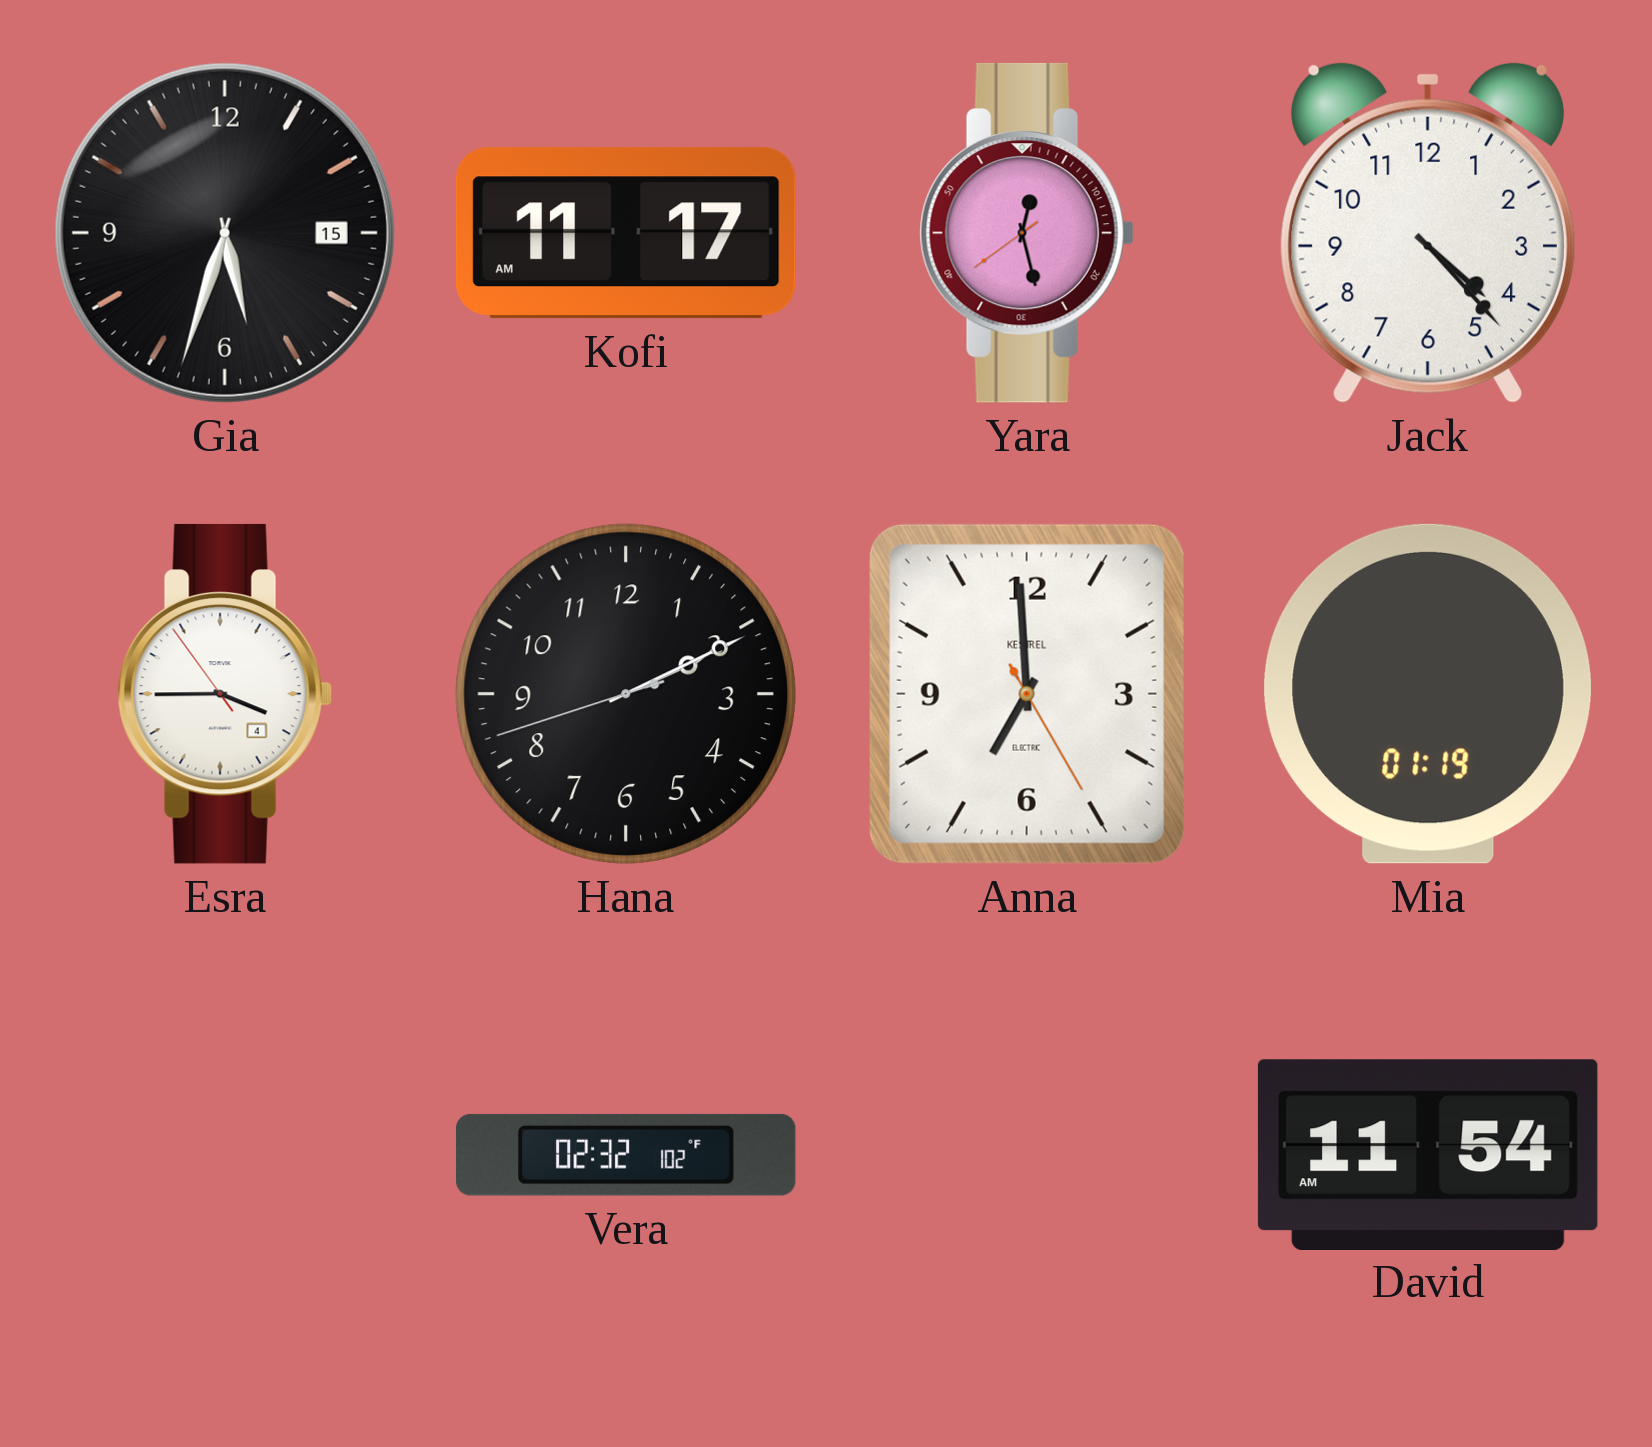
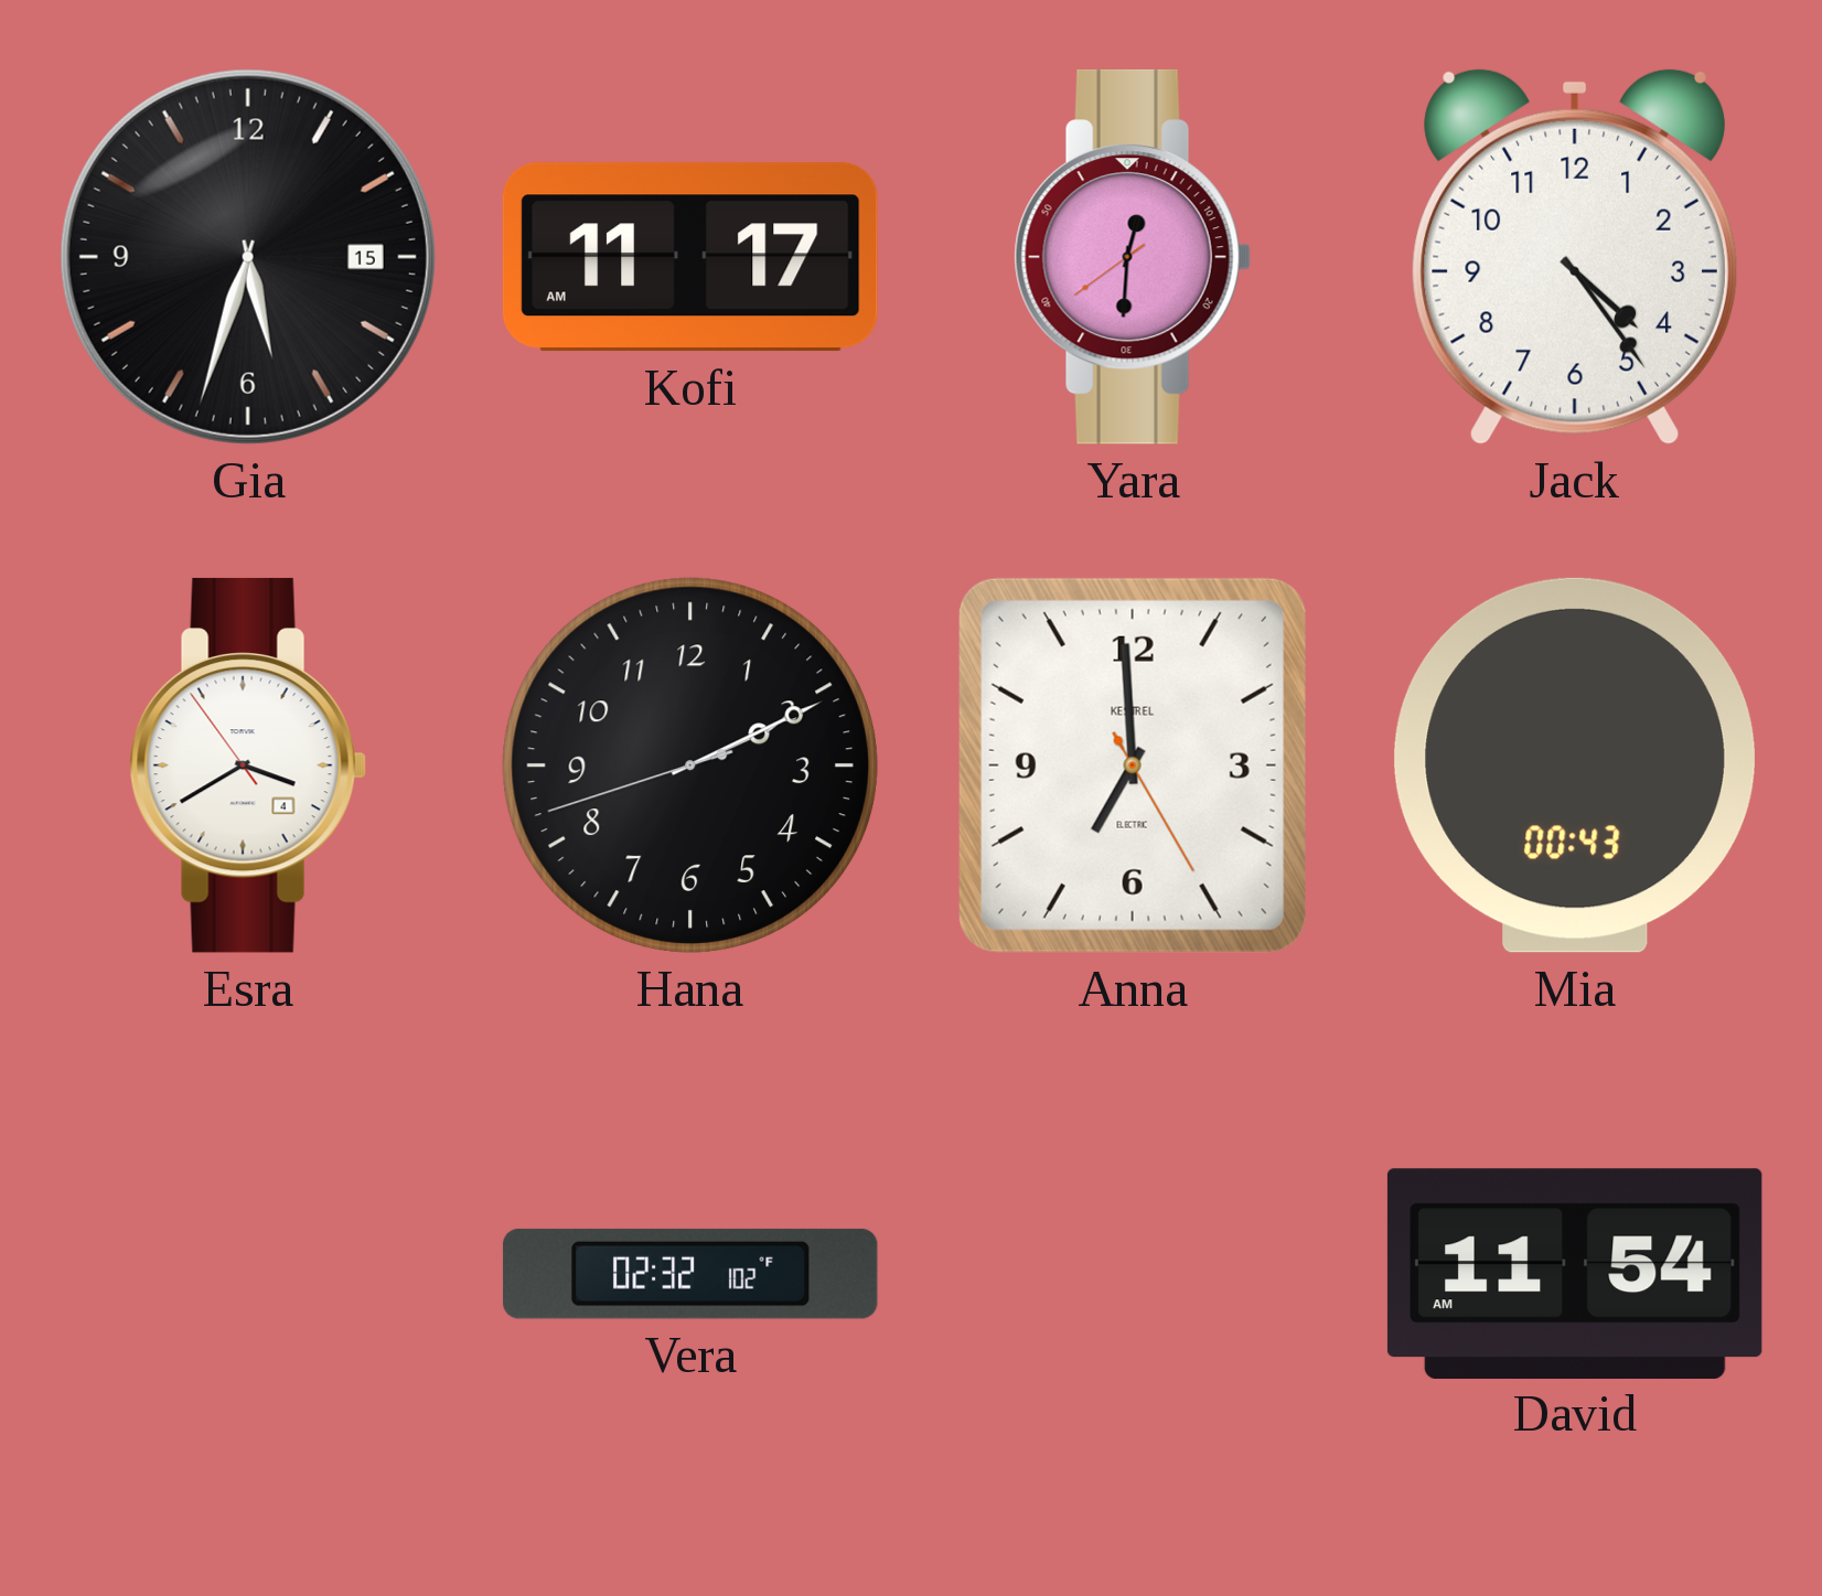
Yara: 12:27 -> 12:30 (1133, 257)
Jack: 4:23 -> 4:24 (1575, 257)
Esra: 3:44 -> 3:39 (248, 765)
Mia: 01:19 -> 00:43 (1575, 765)
